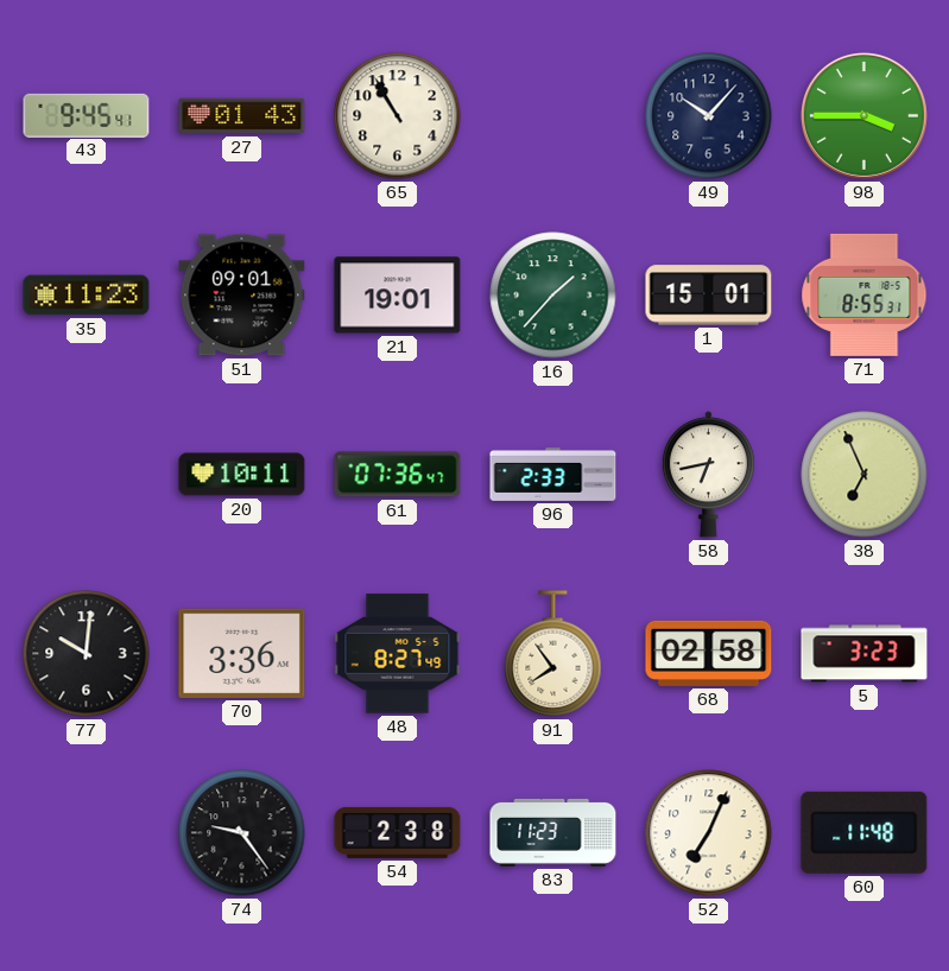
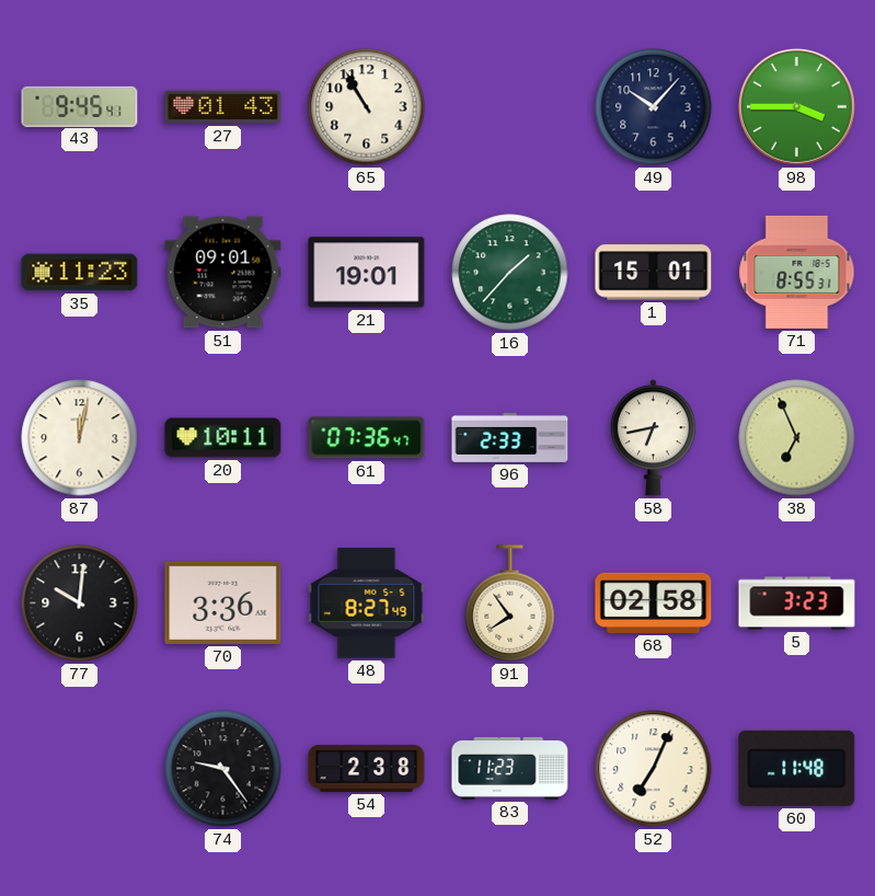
87: none -> 12:02 (80, 438)
